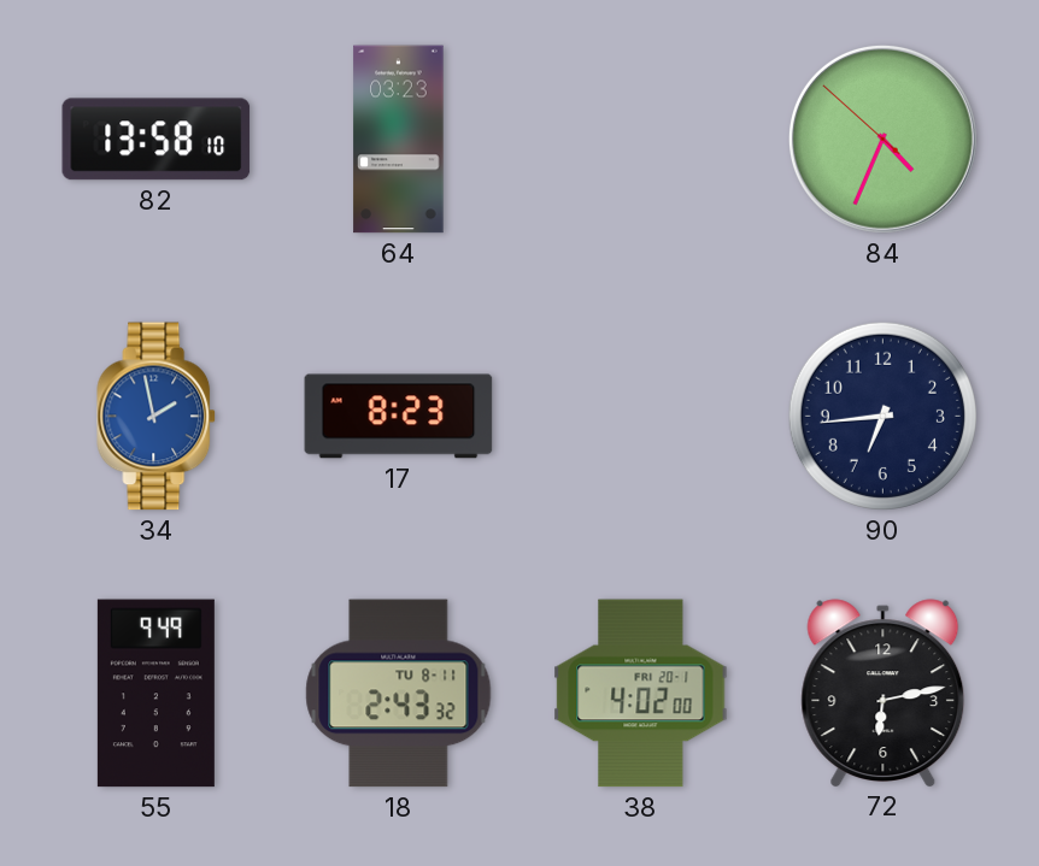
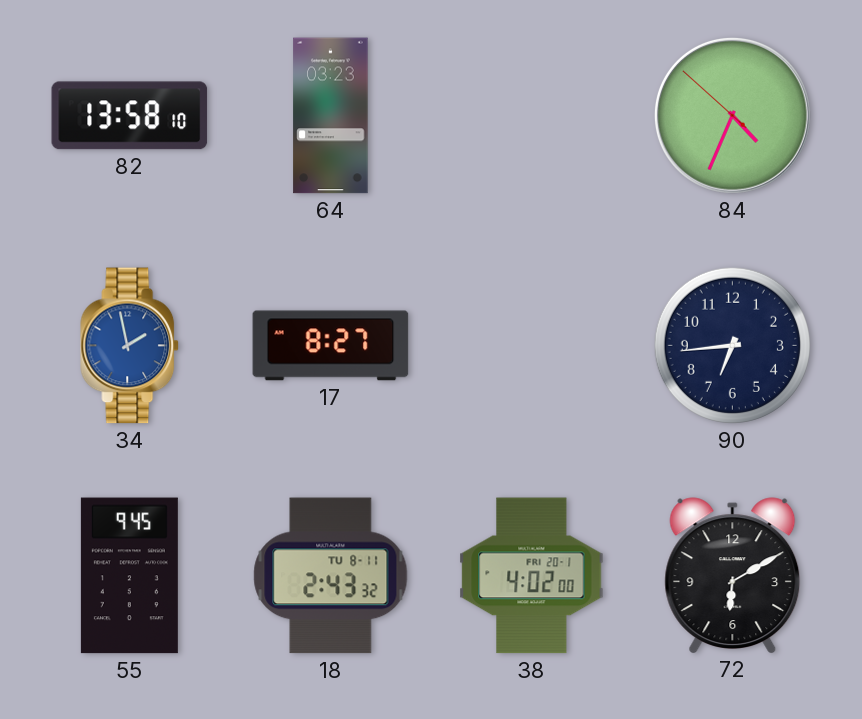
17: 8:23 -> 8:27 (331, 346)
55: 9:49 -> 9:45 (129, 576)
72: 6:13 -> 6:10 (733, 575)
